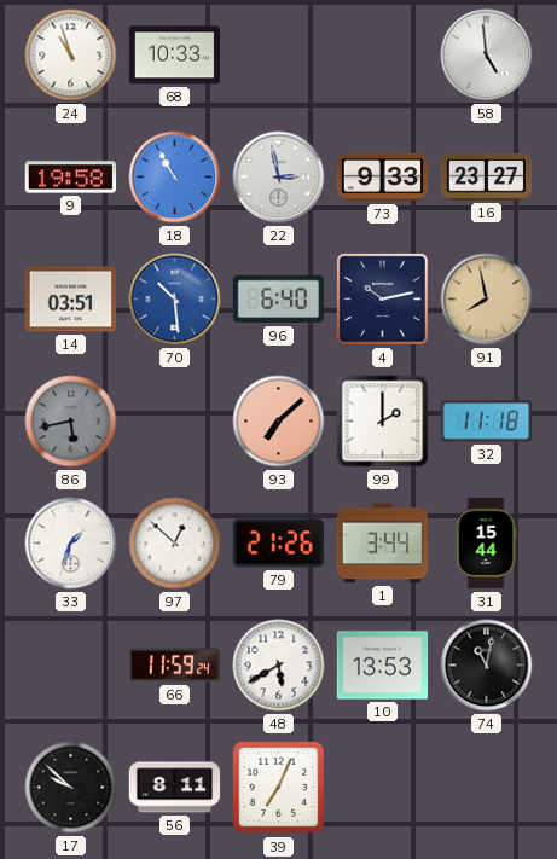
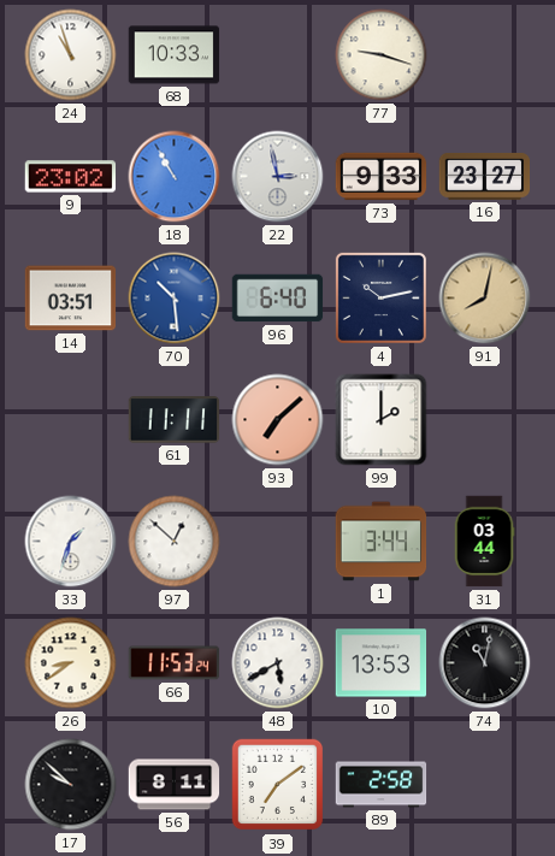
77: none -> 9:18 (382, 55)
58: 4:59 -> none (487, 56)
9: 19:58 -> 23:02 (71, 177)
91: 7:58 -> 8:02 (485, 299)
86: 5:43 -> none (71, 422)
61: none -> 11:11 (175, 420)
32: 11:18 -> none (487, 422)
79: 21:26 -> none (279, 544)
31: 15:44 -> 03:44 (484, 542)
26: none -> 8:39 (71, 663)
66: 11:59 -> 11:53 (175, 663)
39: 7:04 -> 7:09 (278, 785)
89: none -> 2:58 (382, 785)
